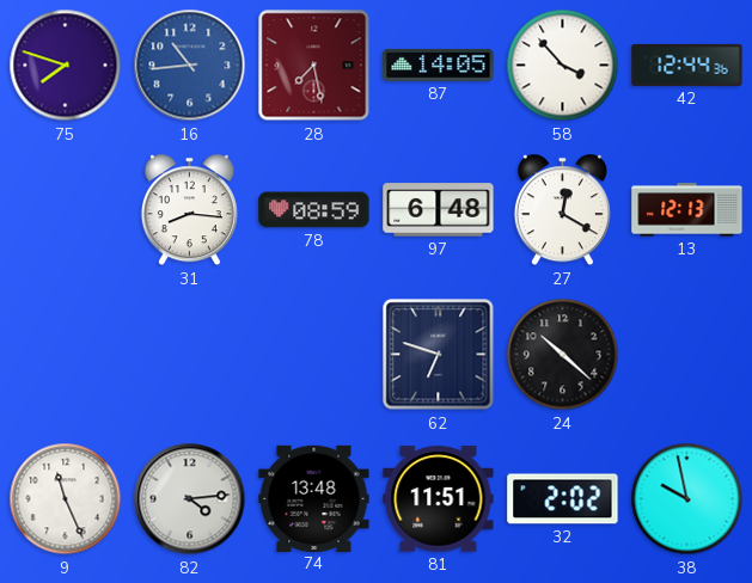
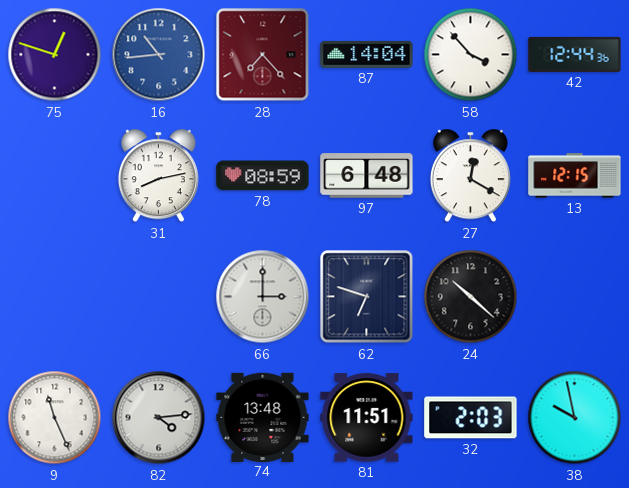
75: 7:48 -> 12:48 (55, 55)
28: 7:28 -> 7:23 (263, 55)
87: 14:05 -> 14:04 (367, 54)
31: 8:16 -> 8:13 (158, 176)
13: 12:13 -> 12:15 (575, 176)
66: none -> 3:00 (263, 297)
32: 2:02 -> 2:03 (471, 418)
